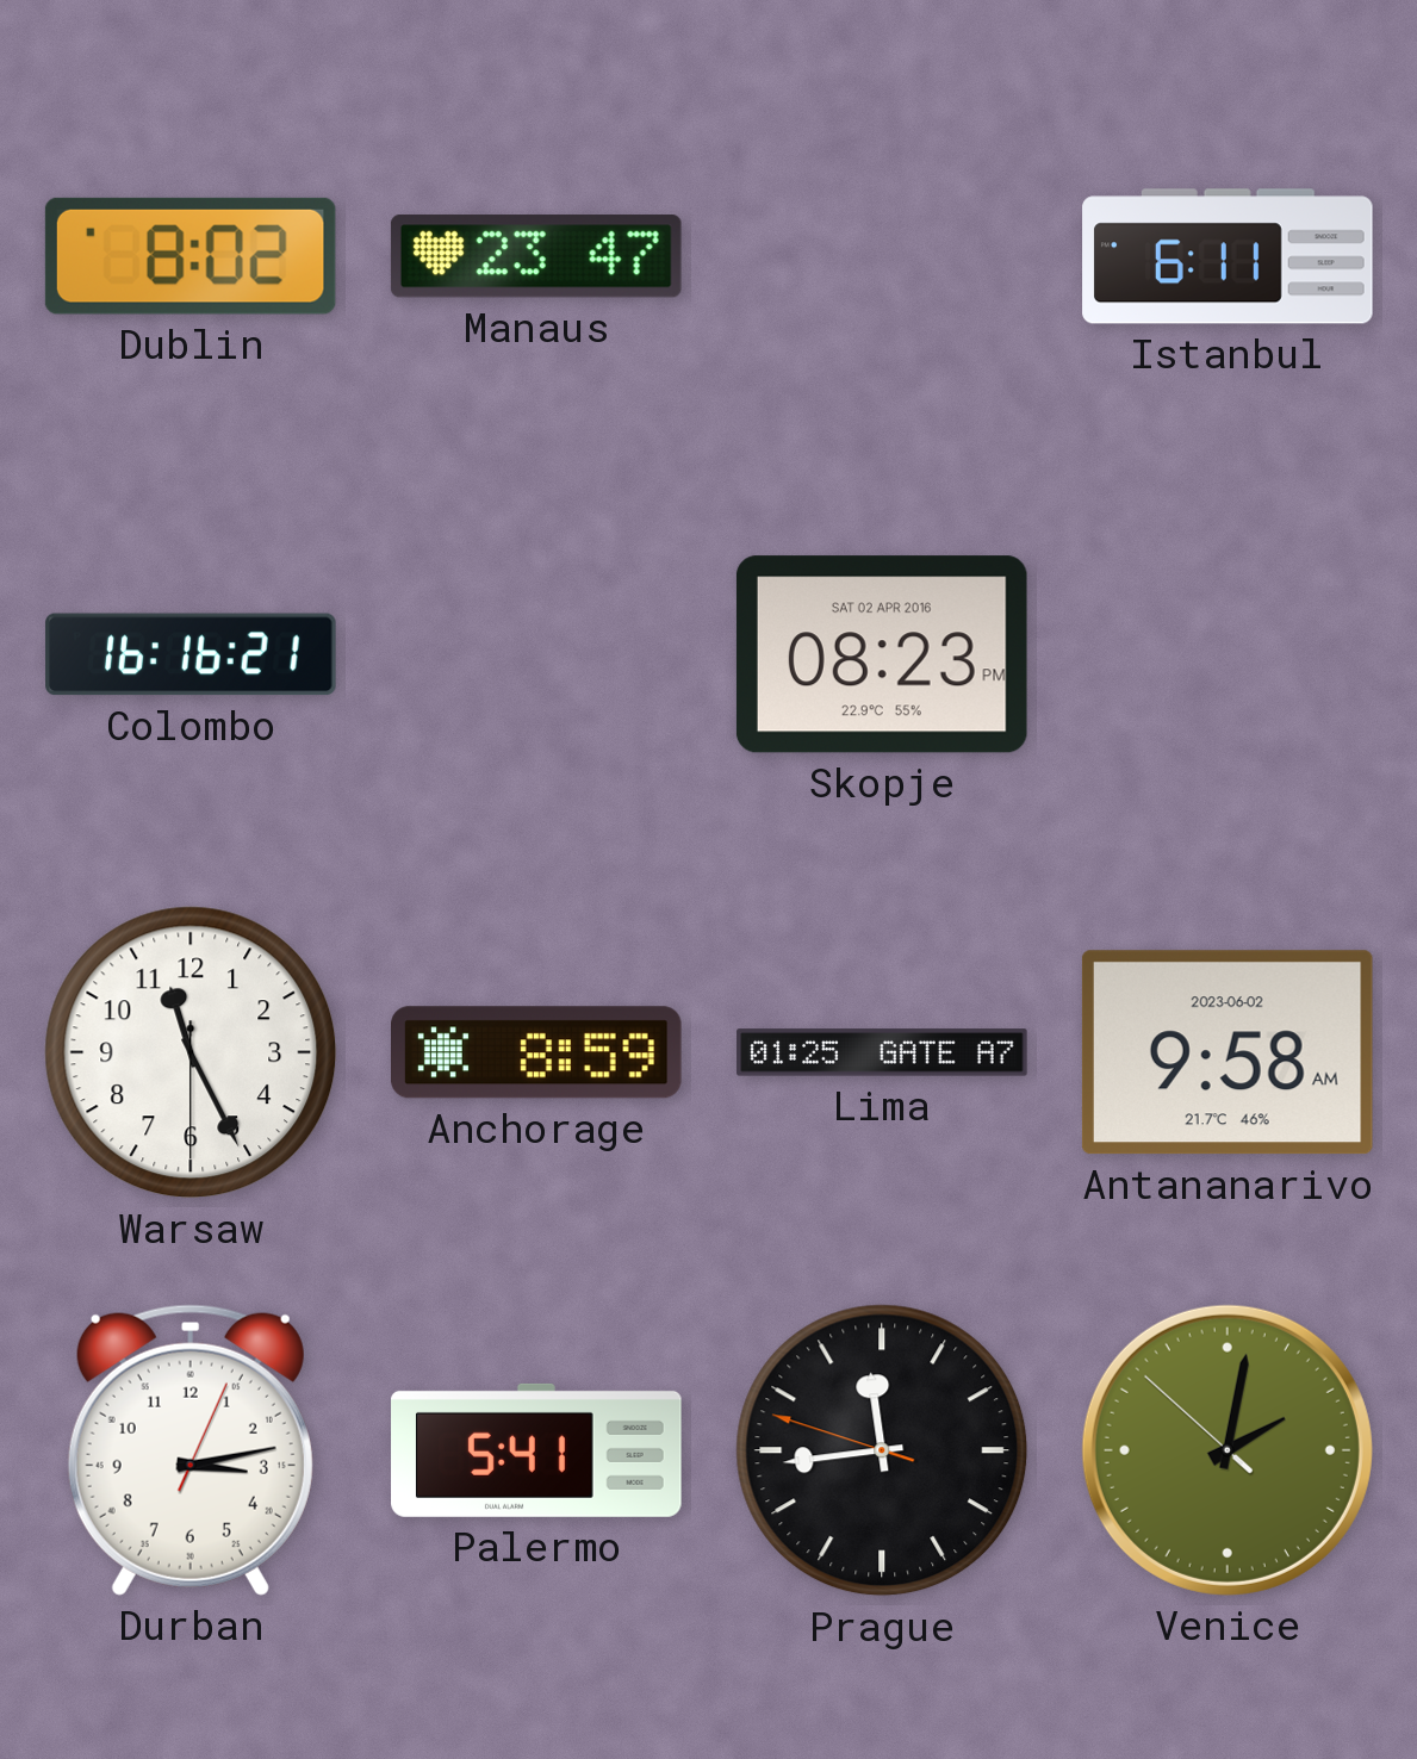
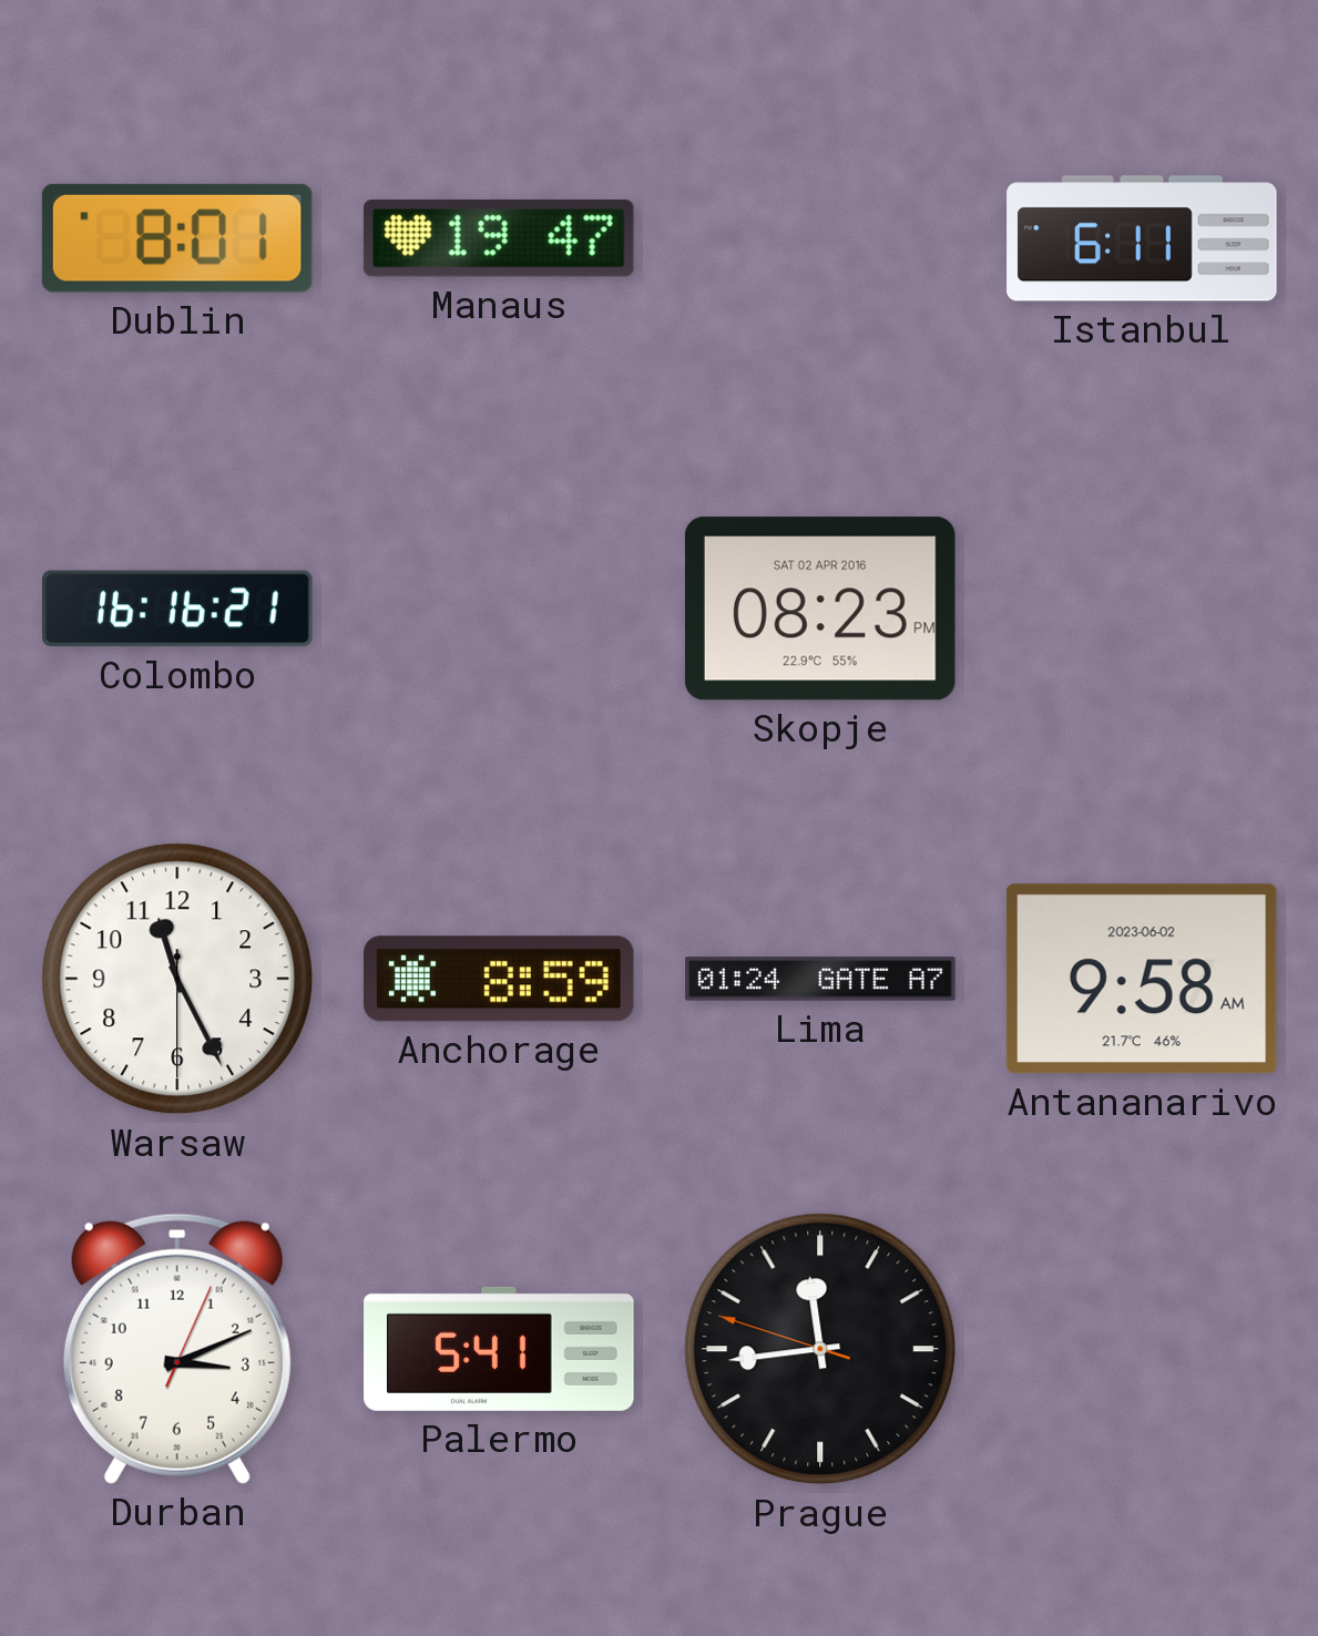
Dublin: 8:02 -> 8:01 (177, 238)
Manaus: 23:47 -> 19:47 (499, 238)
Lima: 01:25 -> 01:24 (820, 979)
Durban: 3:13 -> 3:11 (177, 1349)
Venice: 2:01 -> none (1228, 1450)
